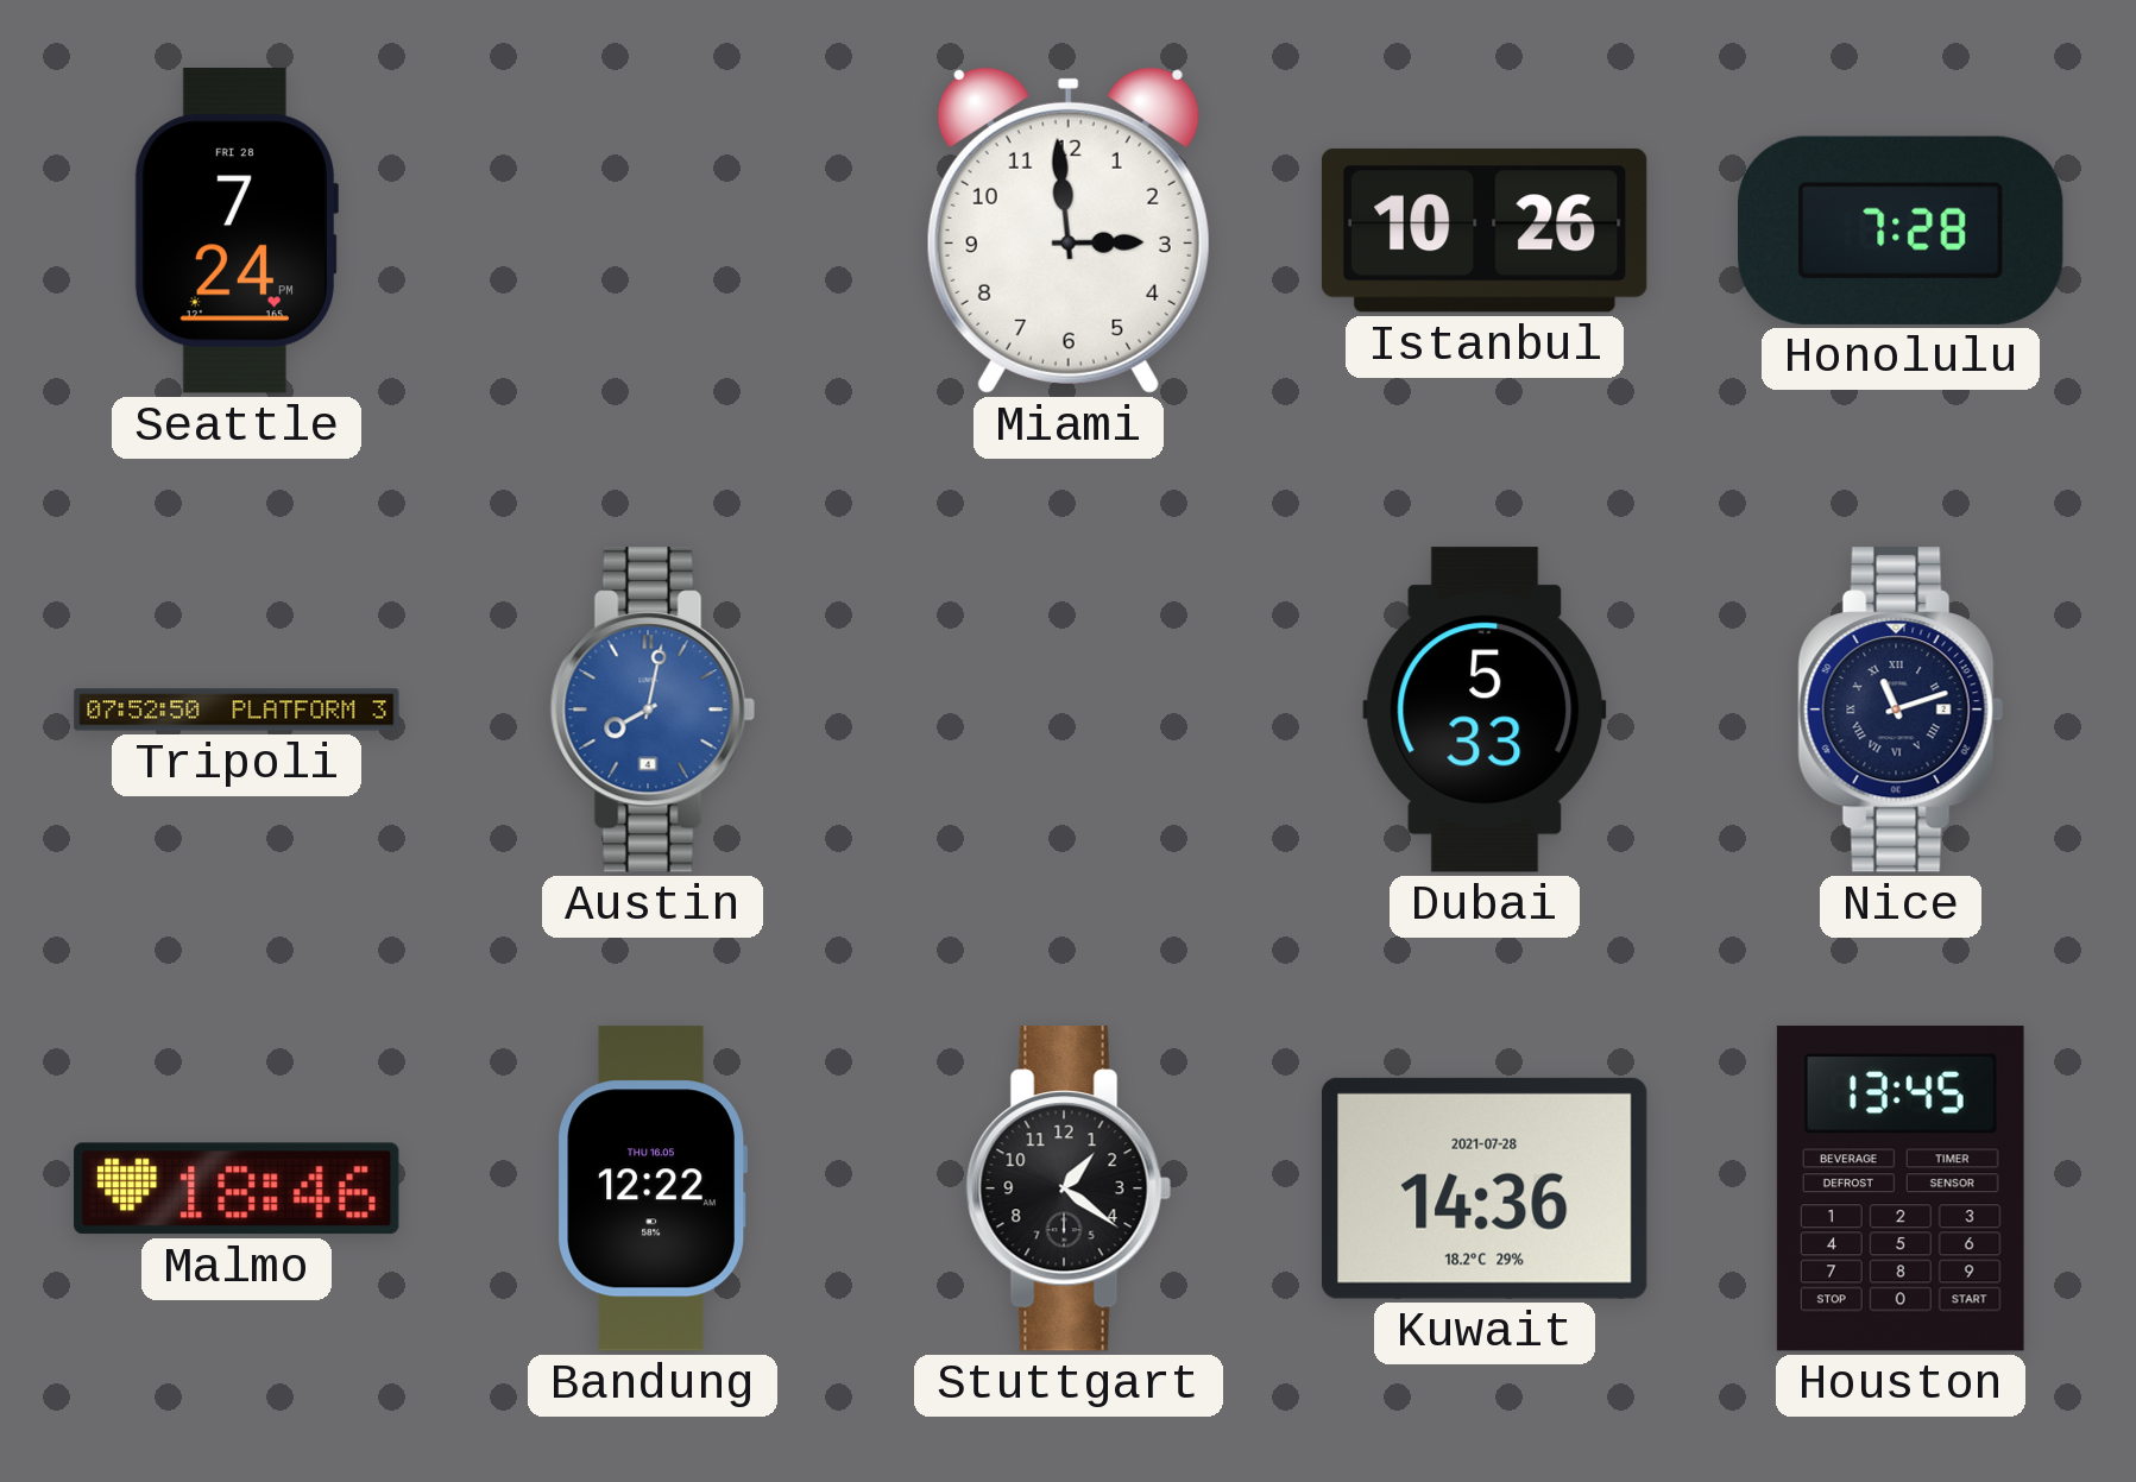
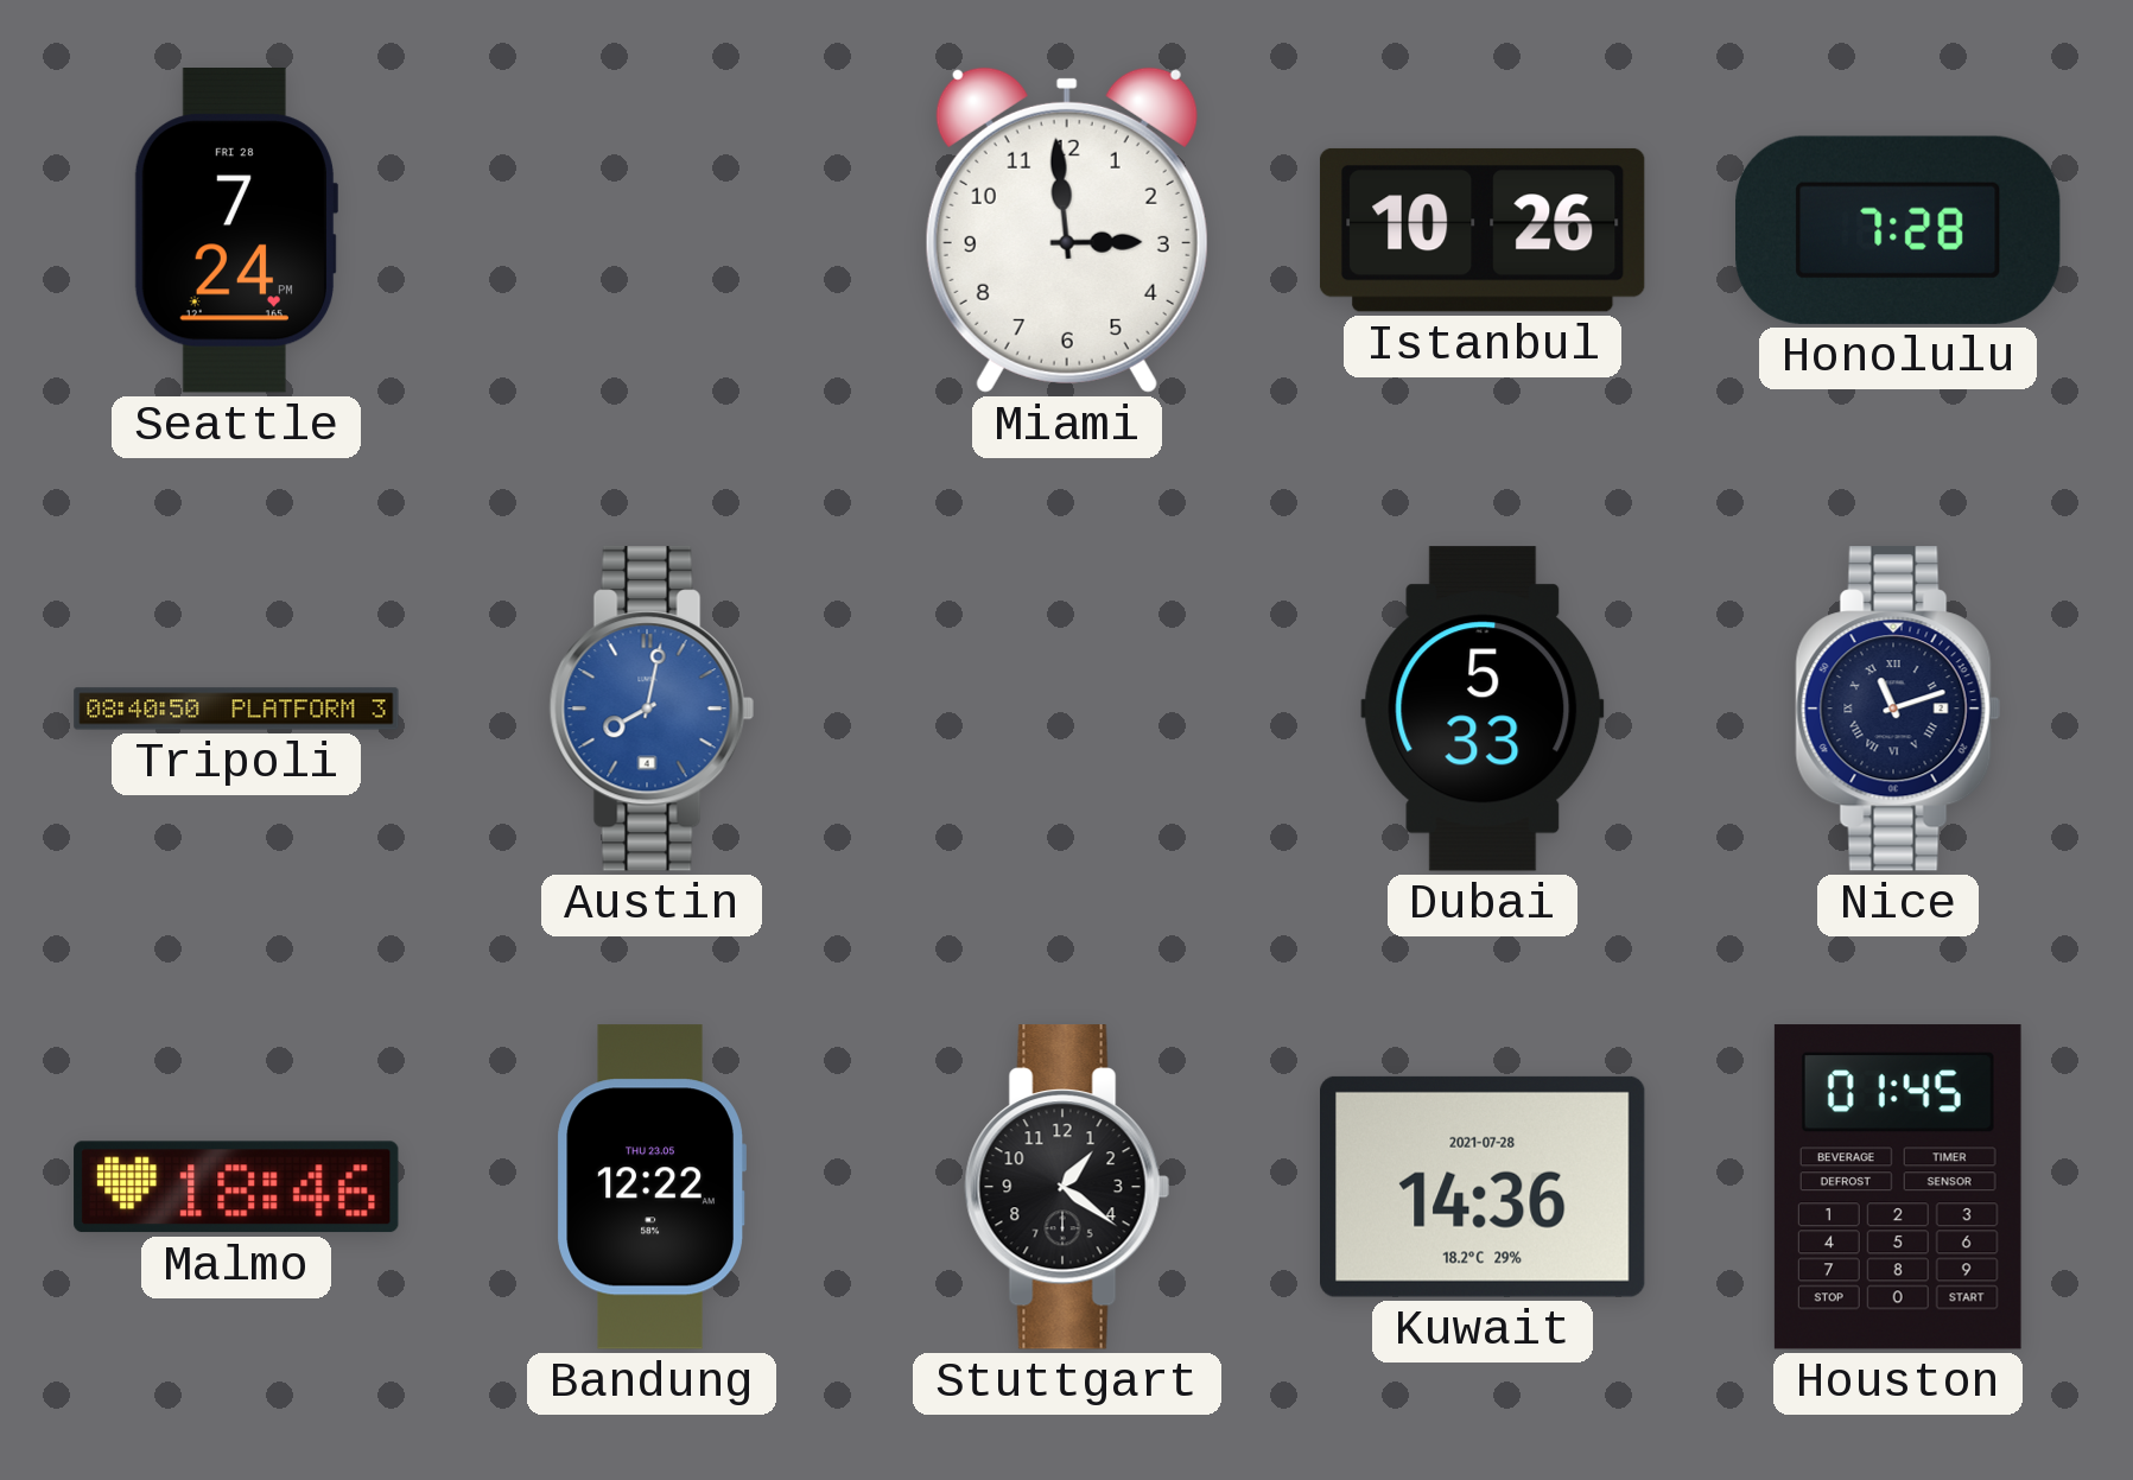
Tripoli: 07:52 -> 08:40 (236, 709)
Bandung date: THU 16.05 -> THU 23.05 (652, 1187)
Houston: 13:45 -> 01:45 (1898, 1187)
